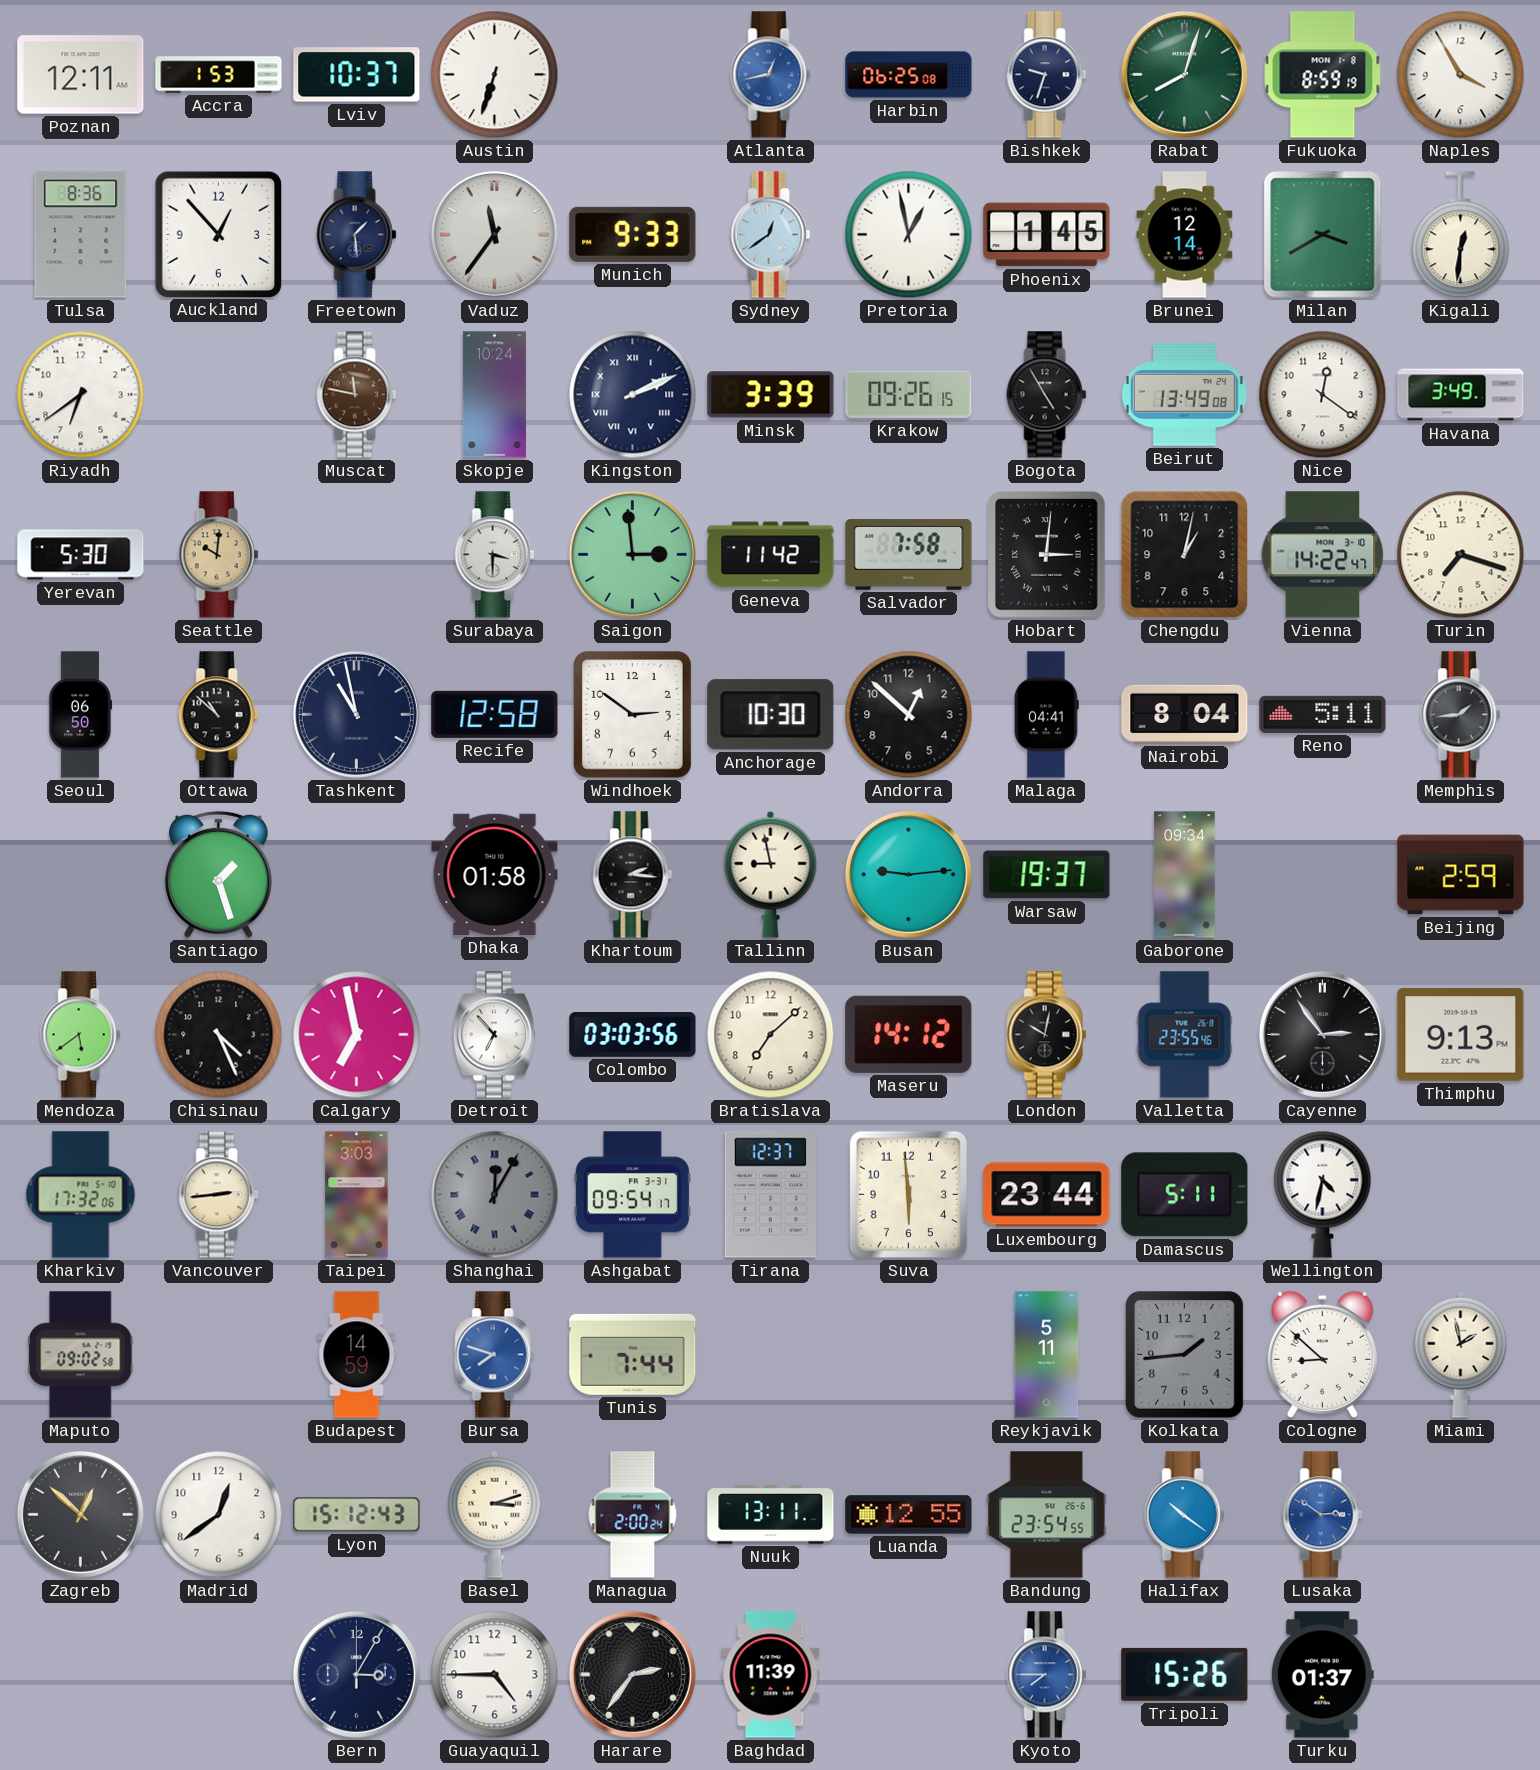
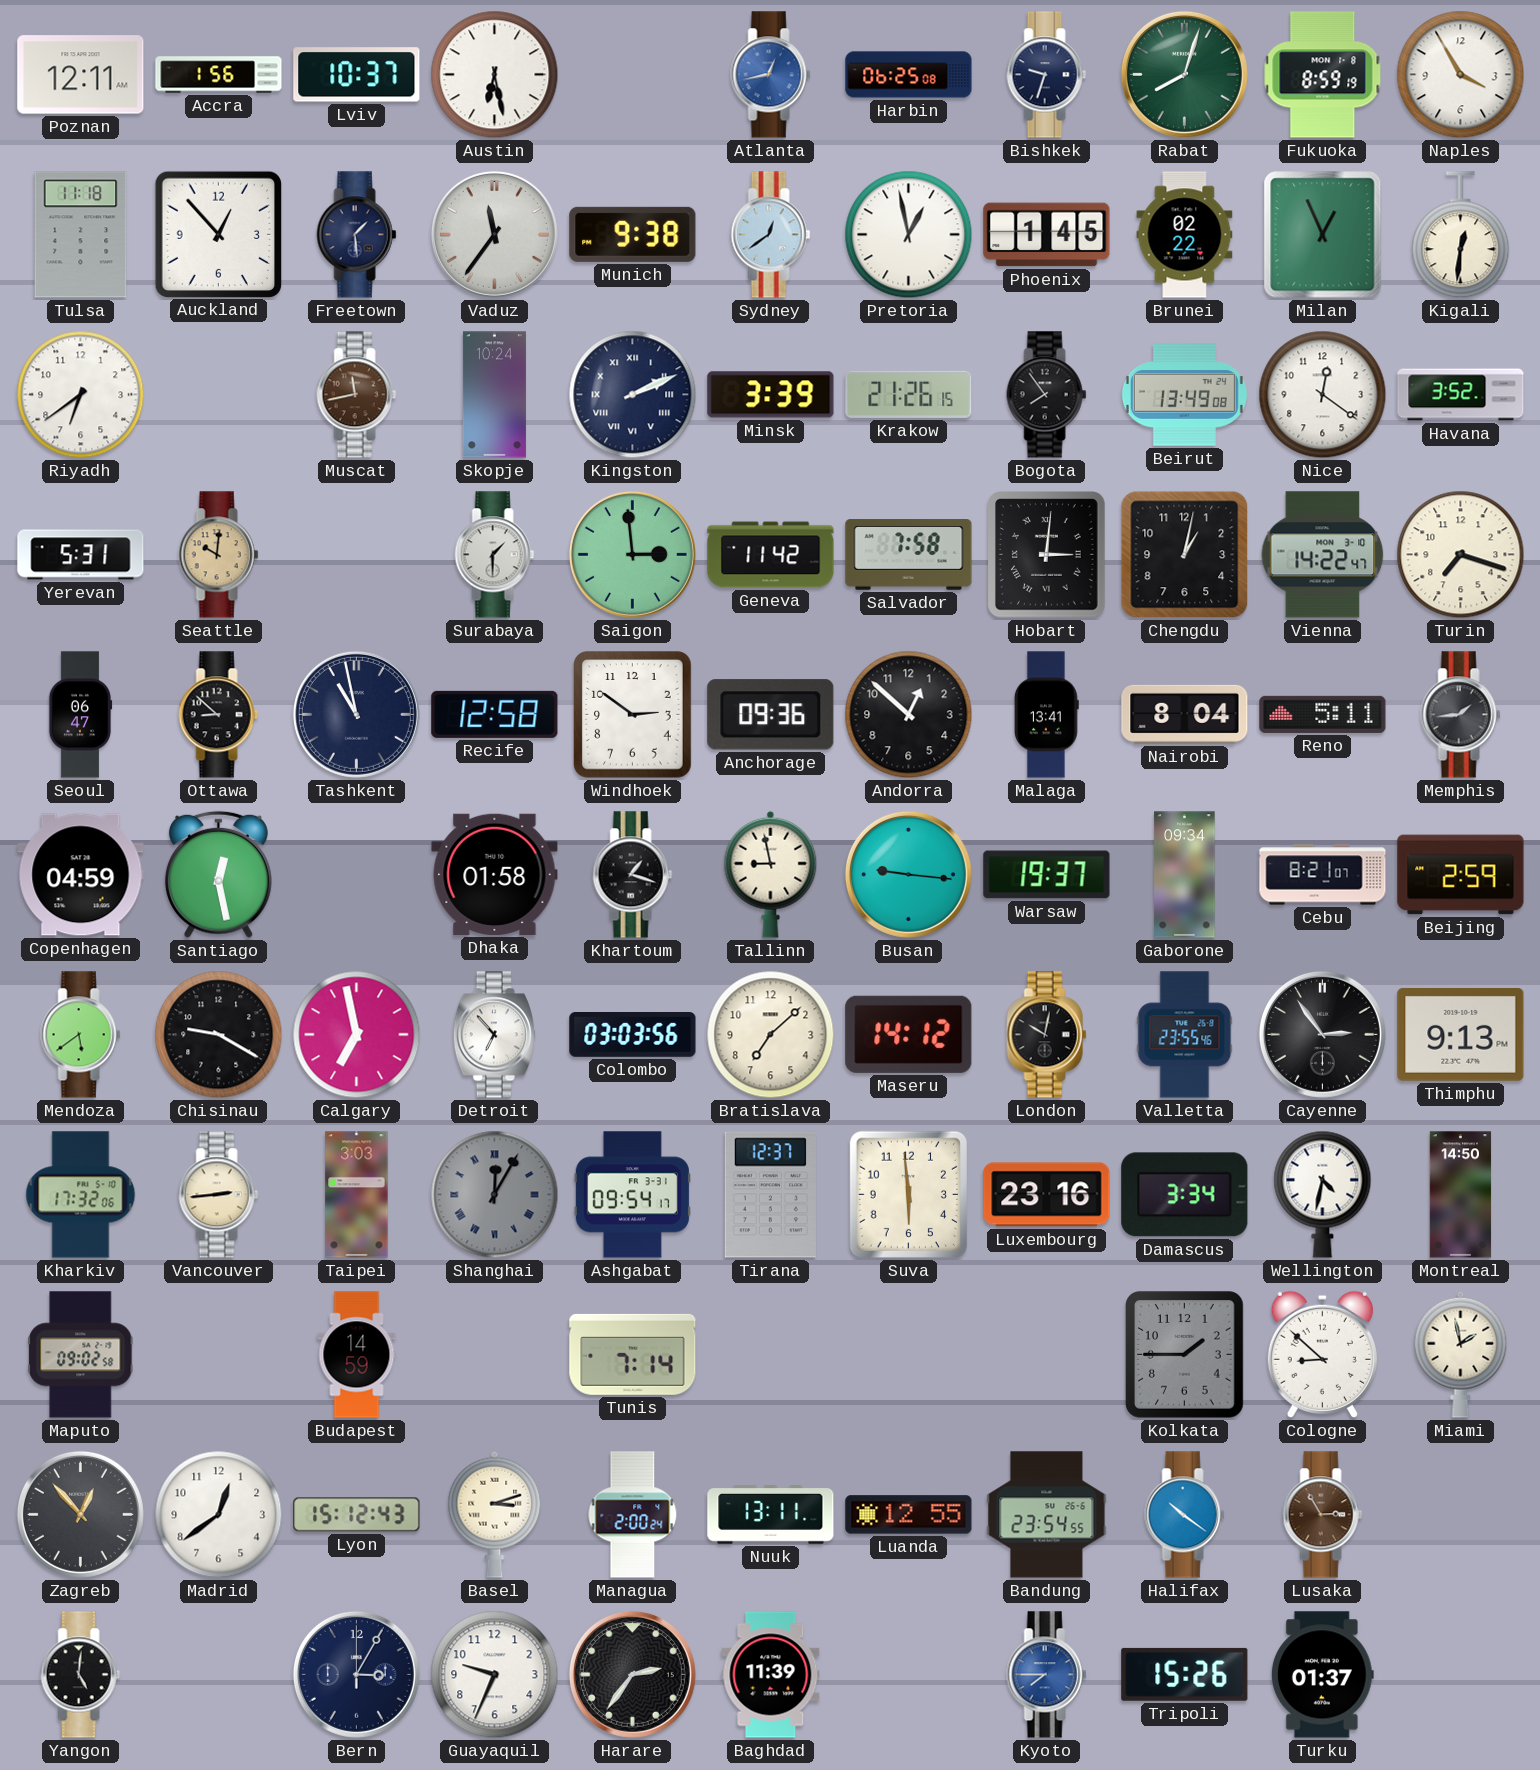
Accra: 1:53 -> 1:56 (219, 75)
Austin: 6:33 -> 6:28 (495, 75)
Tulsa: 8:36 -> 11:18 (81, 235)
Munich: 9:33 -> 9:38 (633, 234)
Brunei: 12:14 -> 02:22 (1185, 235)
Milan: 3:40 -> 12:56 (1323, 235)
Muscat: 11:47 -> 11:43 (357, 395)
Krakow: 09:26 -> 21:26 (909, 394)
Bogota: 4:55 -> 7:54 (1047, 395)
Havana: 3:49 -> 3:52 (1461, 395)
Yerevan: 5:30 -> 5:31 (81, 555)
Surabaya: 3:30 -> 1:30 (495, 555)
Seoul: 06:50 -> 06:47 (80, 715)
Ottawa: 10:52 -> 8:52 (219, 715)
Anchorage: 10:30 -> 09:36 (771, 715)
Malaga: 04:41 -> 13:41 (1046, 715)
Copenhagen: none -> 04:59 (81, 875)
Santiago: 1:27 -> 12:28 (218, 874)
Khartoum: 2:16 -> 1:18 (633, 875)
Busan: 9:14 -> 9:16 (908, 874)
Cebu: none -> 8:21 (1323, 875)
Chisinau: 4:26 -> 9:20 (219, 1035)
Luxembourg: 23:44 -> 23:16 (1047, 1195)
Damascus: 5:11 -> 3:34 (1185, 1195)
Montreal: none -> 14:50 (1461, 1195)
Bursa: 7:48 -> none (495, 1355)
Tunis: 7:44 -> 7:14 (633, 1354)
Reykjavik: 5:11 -> none (1047, 1355)
Kolkata: 1:44 -> 1:45 (1185, 1355)
Zagreb: 12:52 -> 12:53 (80, 1514)
Lusaka: 2:51 -> 2:55 (1323, 1515)
Lusaka dial: blue -> brown (1323, 1515)
Yangon: none -> 5:01 (81, 1675)
Guayaquil: 4:45 -> 9:34 (495, 1675)
